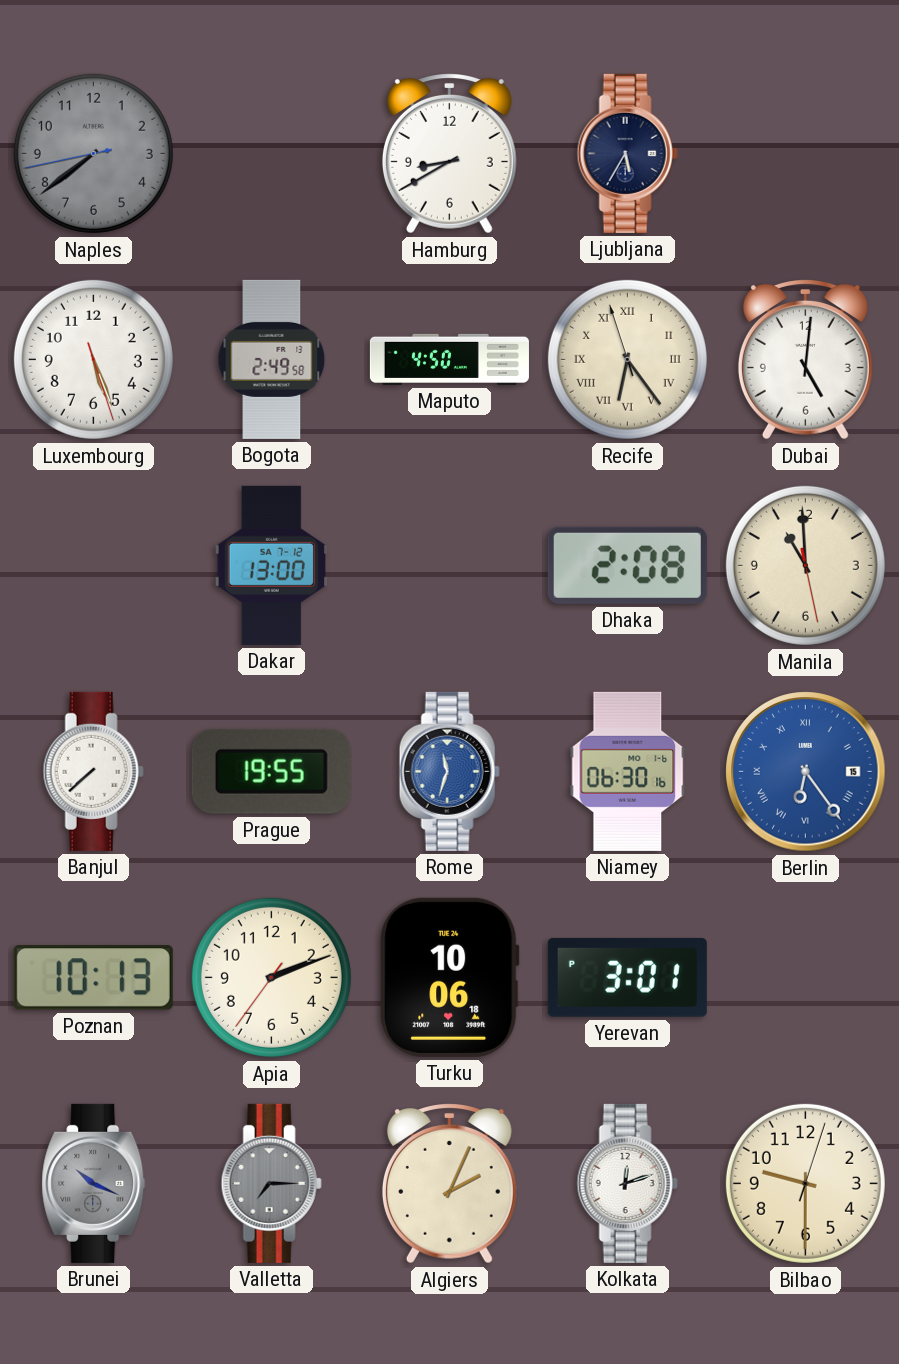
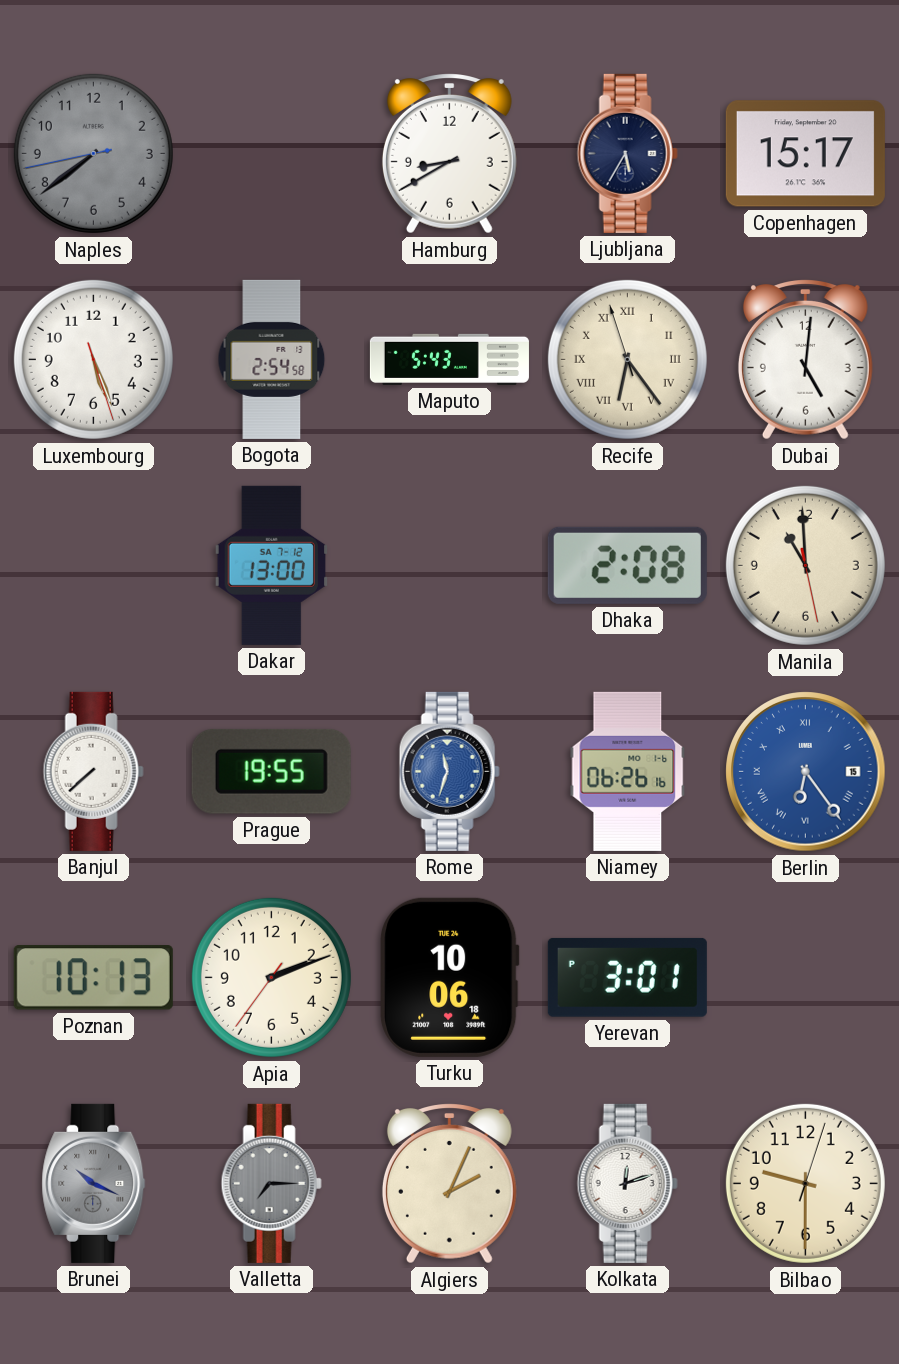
Copenhagen: none -> 15:17 (805, 154)
Bogota: 2:49 -> 2:54 (272, 359)
Maputo: 4:50 -> 5:43 (449, 359)
Niamey: 06:30 -> 06:26 (628, 771)
